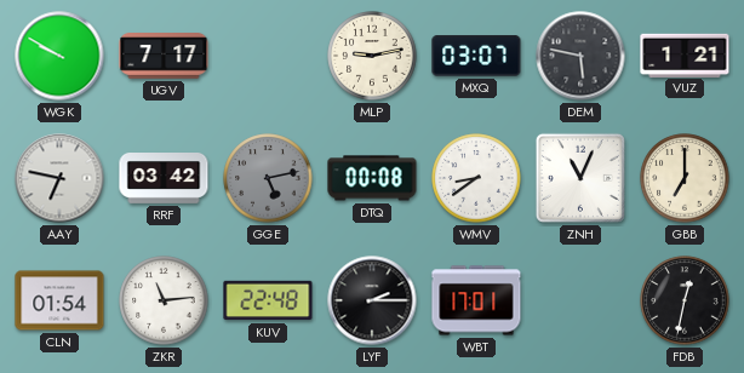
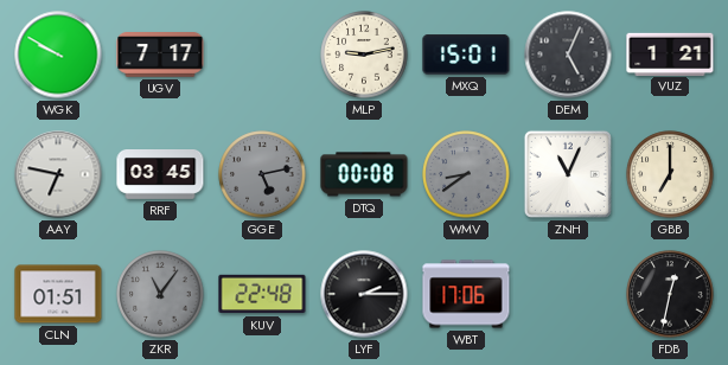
MXQ: 03:07 -> 15:01 (466, 55)
DEM: 5:47 -> 5:04 (568, 55)
RRF: 03:42 -> 03:45 (160, 175)
WMV dial: white -> grey (466, 174)
CLN: 01:54 -> 01:51 (58, 294)
ZKR: 11:14 -> 11:06 (160, 294)
ZKR dial: white -> grey (160, 294)
WBT: 17:01 -> 17:06 (466, 294)
